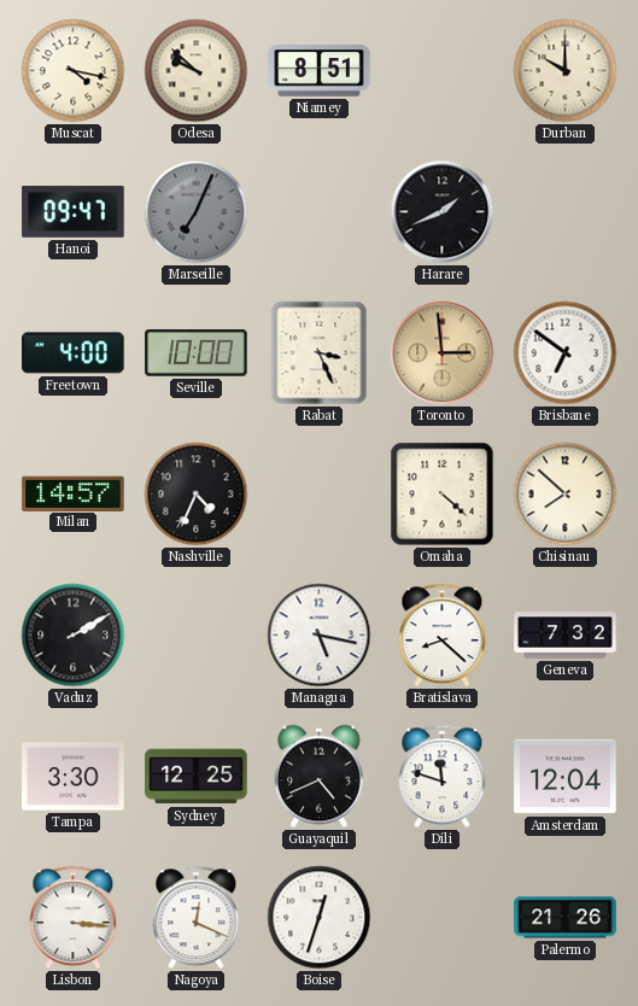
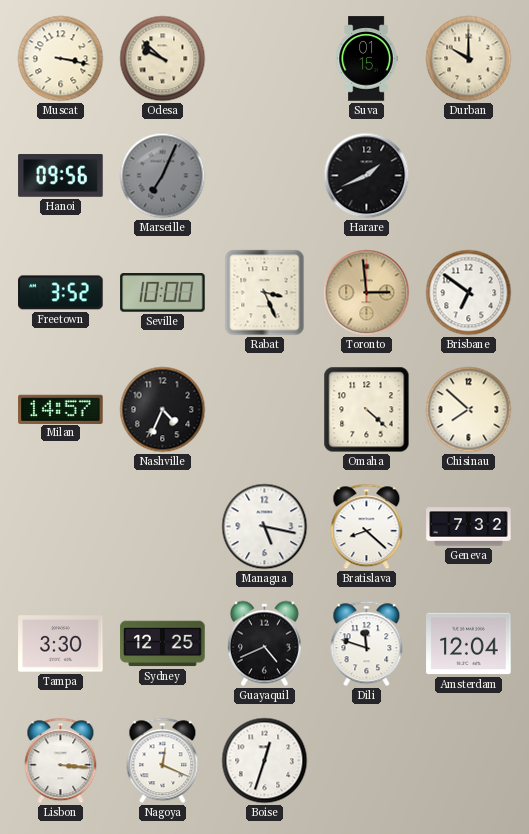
Muscat: 4:17 -> 3:17 (61, 59)
Niamey: 8:51 -> none (320, 71)
Suva: none -> 01:15 (366, 59)
Hanoi: 09:47 -> 09:56 (61, 176)
Freetown: 4:00 -> 3:52 (61, 293)
Vaduz: 2:10 -> none (74, 636)
Palermo: 21:26 -> none (566, 918)
